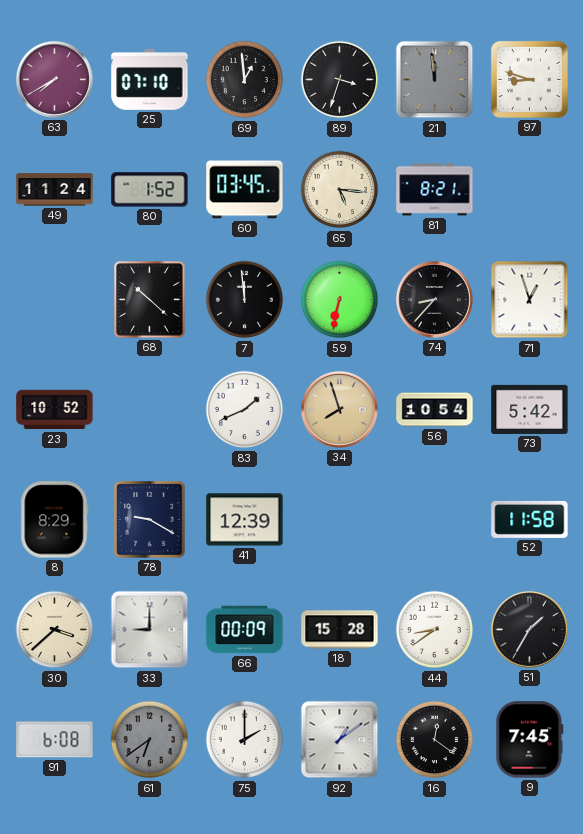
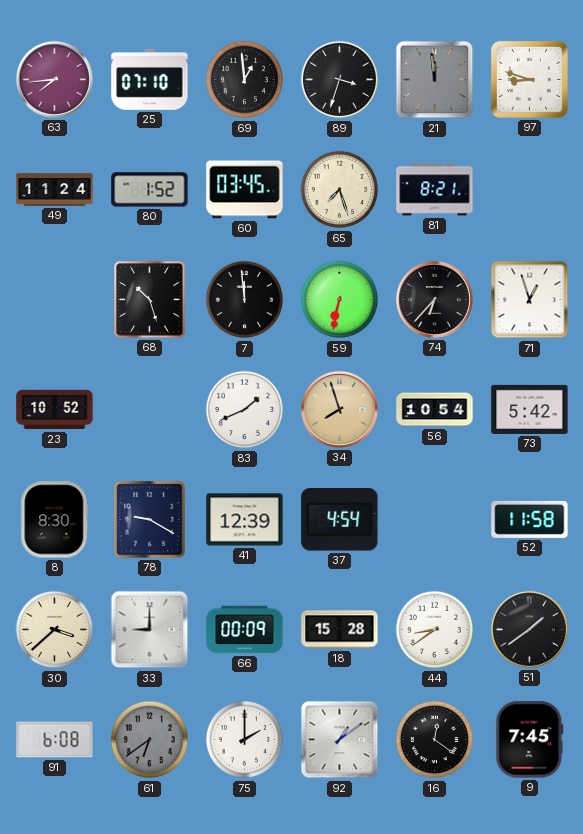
63: 7:40 -> 7:44 (54, 79)
65: 5:16 -> 7:27 (340, 190)
68: 10:22 -> 10:27 (150, 300)
74: 8:37 -> 6:37 (434, 299)
8: 8:29 -> 8:30 (55, 520)
37: none -> 4:54 (340, 520)
51: 1:35 -> 1:39 (529, 629)
